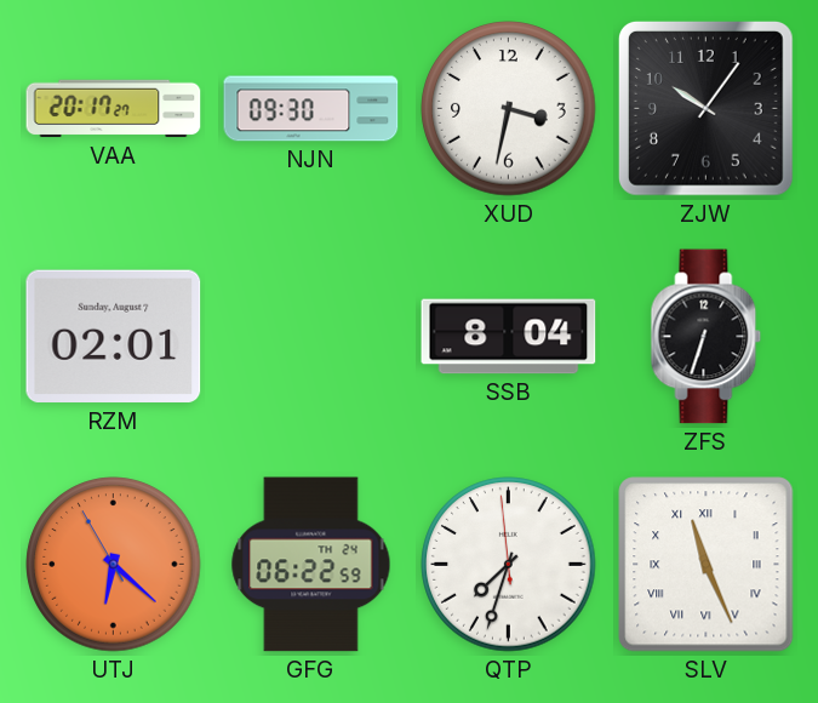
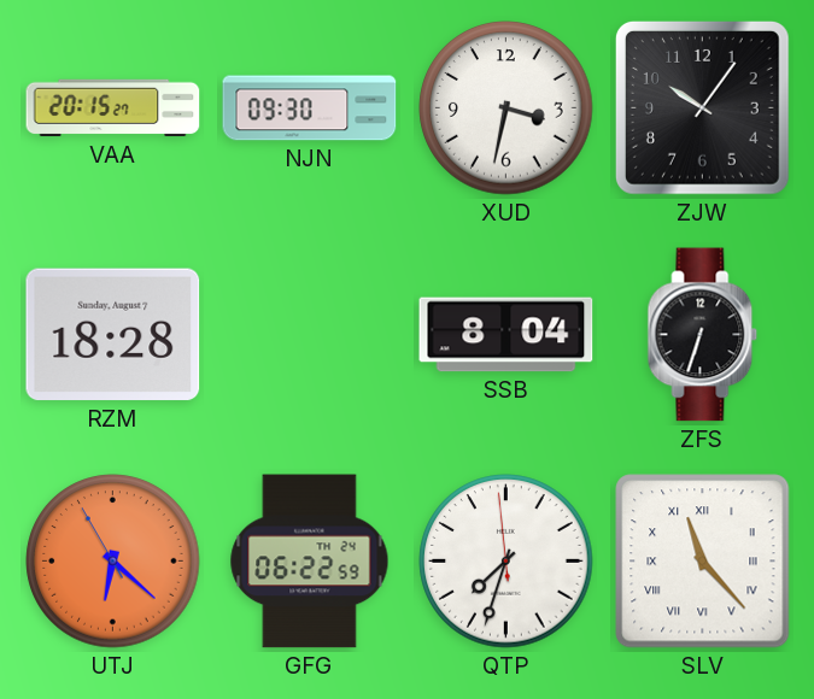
VAA: 20:17 -> 20:15 (113, 108)
RZM: 02:01 -> 18:28 (113, 335)
SLV: 11:26 -> 11:23 (703, 562)
